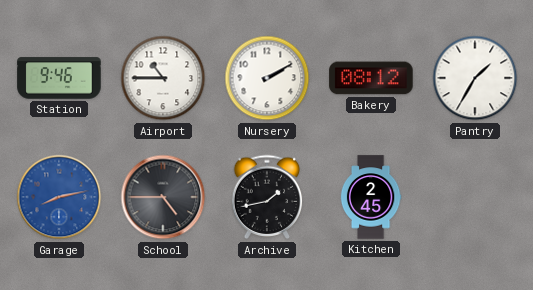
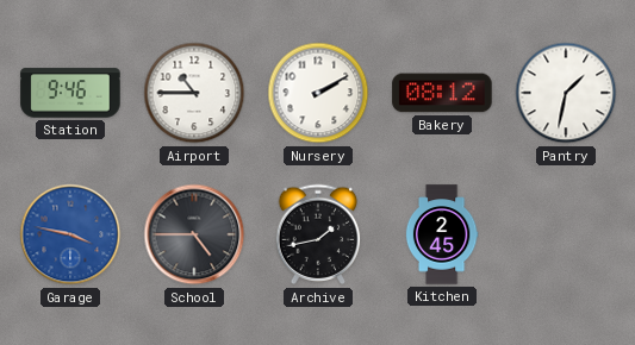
Pantry: 1:35 -> 1:32 (566, 93)
Garage: 8:13 -> 3:47 (70, 234)
